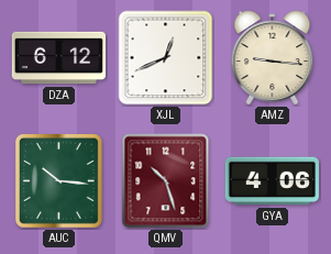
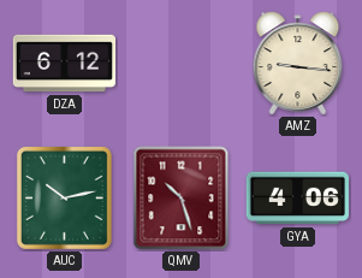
XJL: 12:41 -> none (166, 58)
AUC: 10:16 -> 10:13 (64, 197)
